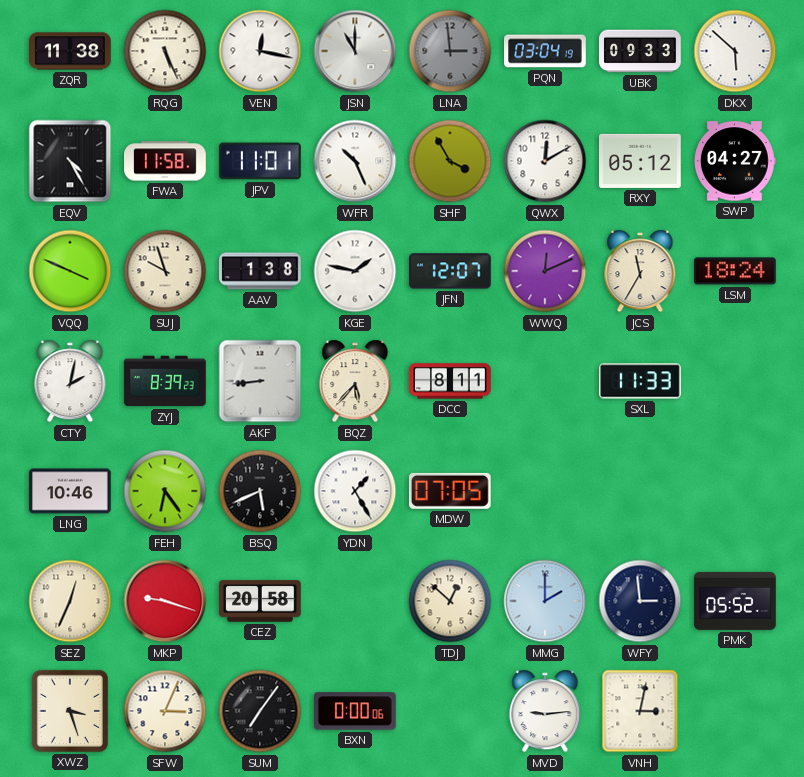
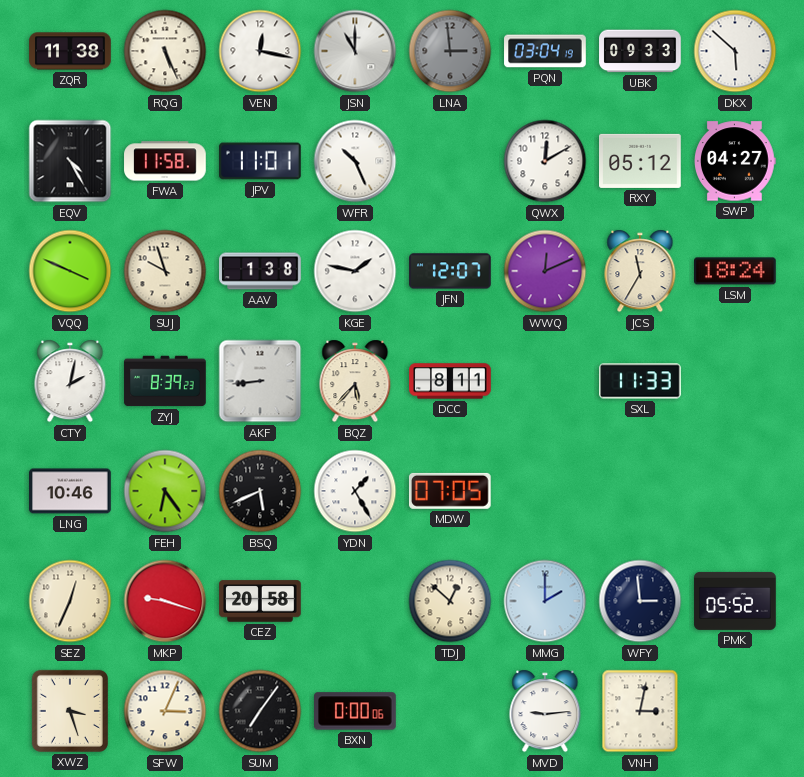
SHF: 3:55 -> none (450, 161)
